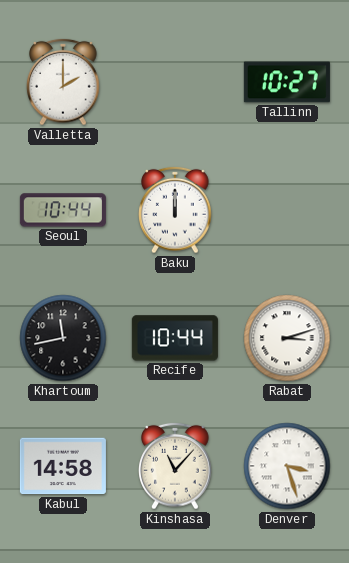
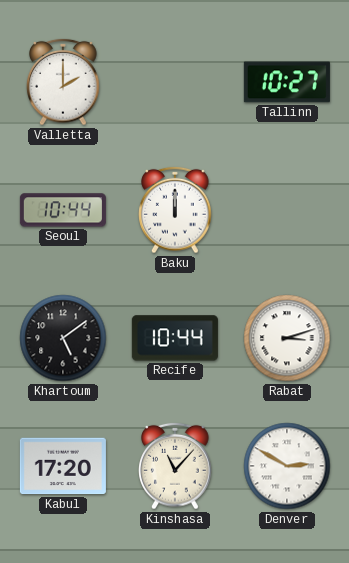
Khartoum: 11:43 -> 5:09 (63, 338)
Kabul: 14:58 -> 17:20 (63, 466)
Denver: 3:27 -> 2:50 (287, 466)
